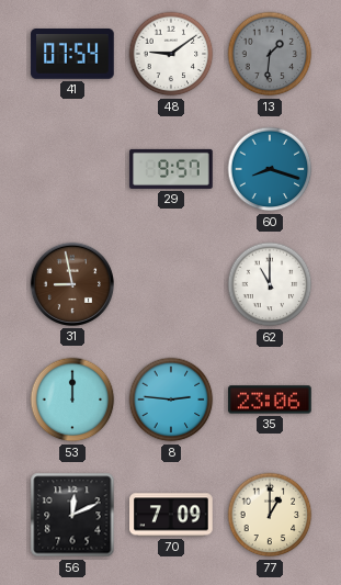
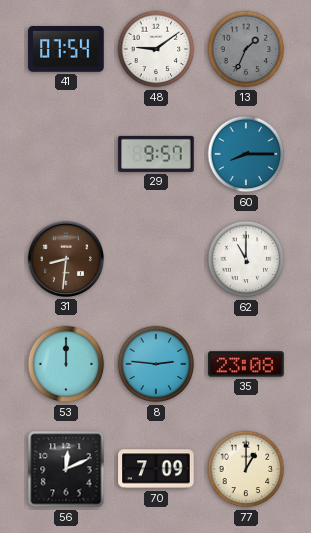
13: 1:31 -> 1:34 (246, 49)
60: 8:18 -> 8:15 (246, 154)
31: 8:58 -> 8:31 (66, 259)
35: 23:06 -> 23:08 (246, 364)
